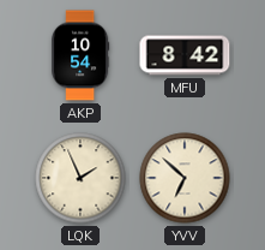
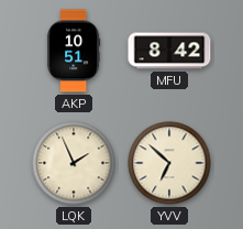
AKP: 10:54 -> 10:51 (74, 51)
